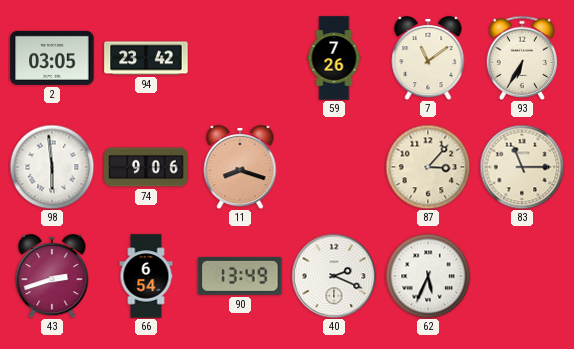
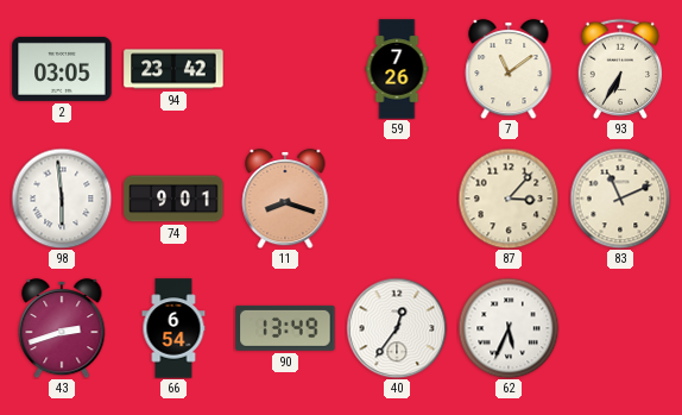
74: 9:06 -> 9:01 (173, 199)
83: 11:15 -> 11:11 (620, 199)
40: 2:19 -> 12:36 (397, 328)
